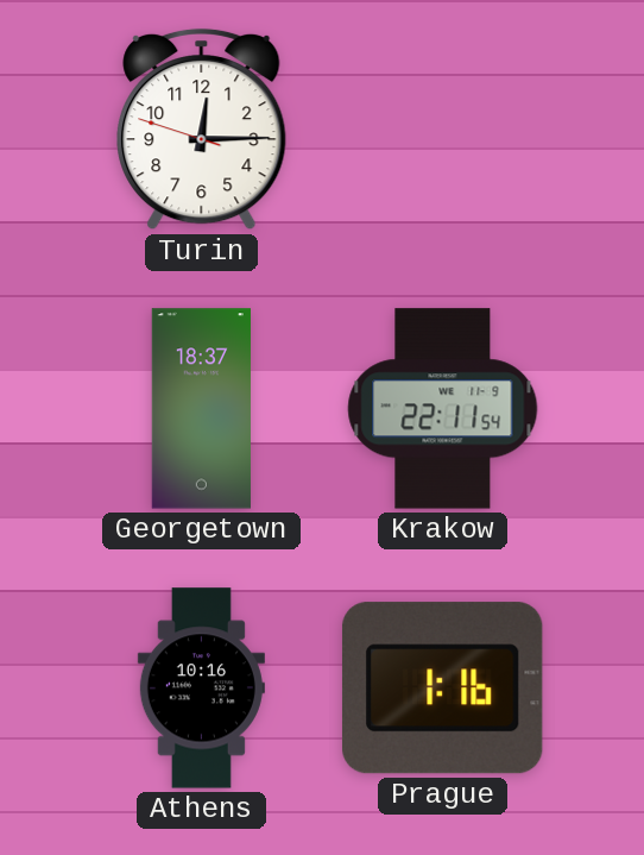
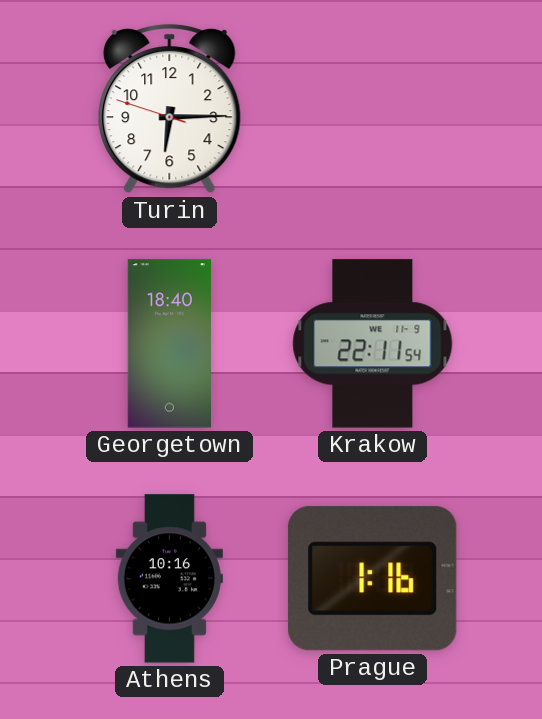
Turin: 12:14 -> 6:14 (170, 109)
Georgetown: 18:37 -> 18:40 (169, 344)
